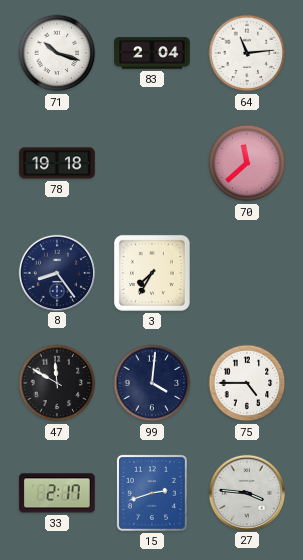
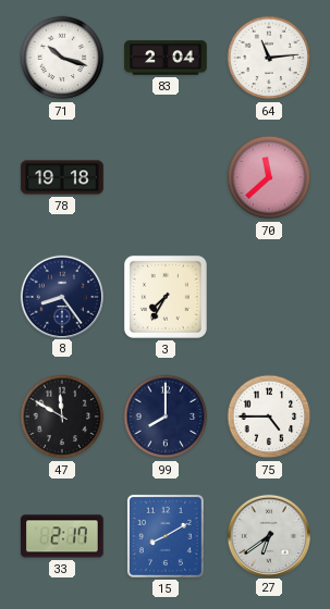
99: 4:01 -> 8:00 (166, 417)
15: 2:42 -> 8:10 (166, 536)
27: 3:46 -> 6:39 (268, 535)
